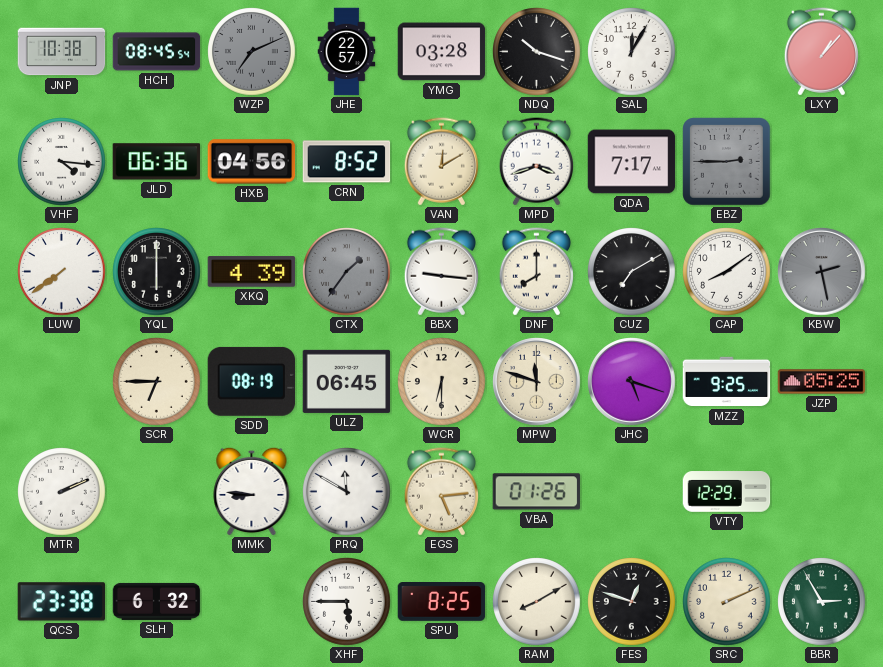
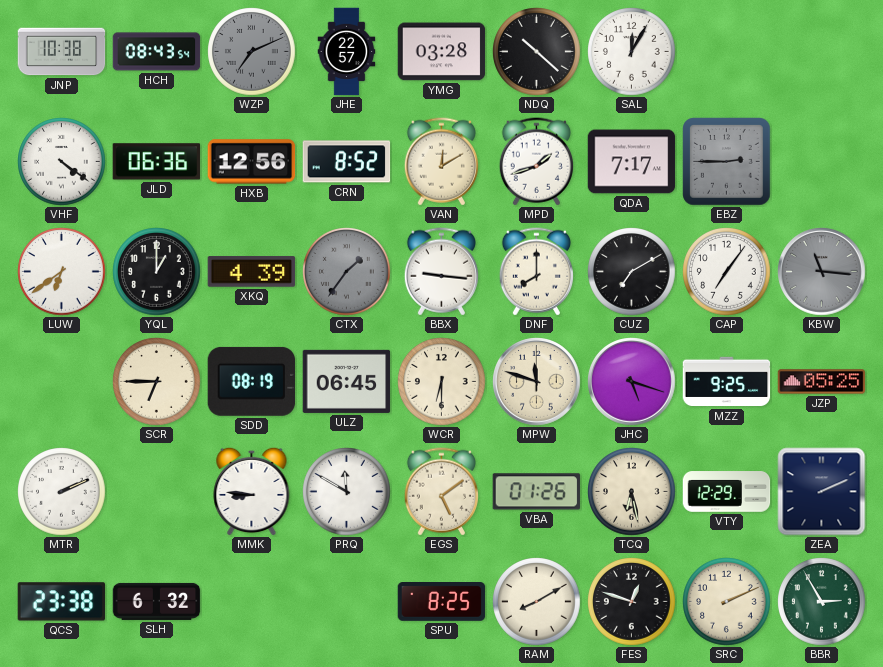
HCH: 08:45 -> 08:43 (157, 52)
NDQ: 10:18 -> 10:22 (537, 52)
LXY: 1:07 -> none (821, 52)
VHF: 4:16 -> 4:21 (62, 162)
HXB: 04:56 -> 12:56 (252, 162)
MPD: 3:42 -> 1:42 (536, 162)
LUW: 7:39 -> 6:39 (62, 272)
YQL: 6:00 -> 1:00 (157, 272)
CAP: 8:09 -> 7:06 (727, 272)
KBW: 2:28 -> 11:16 (822, 272)
EGS: 5:14 -> 5:09 (441, 492)
TCQ: none -> 6:28 (632, 492)
ZEA: none -> 2:11 (822, 492)
XHF: 5:45 -> none (347, 602)
